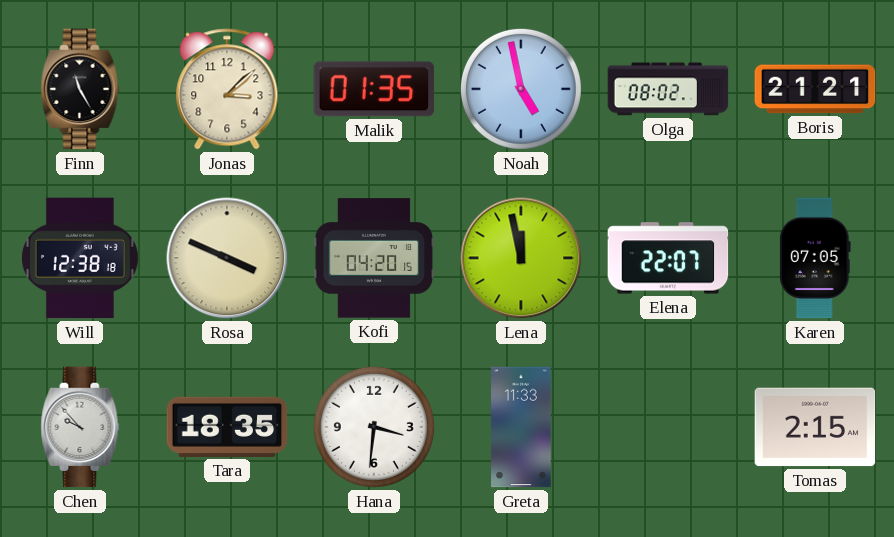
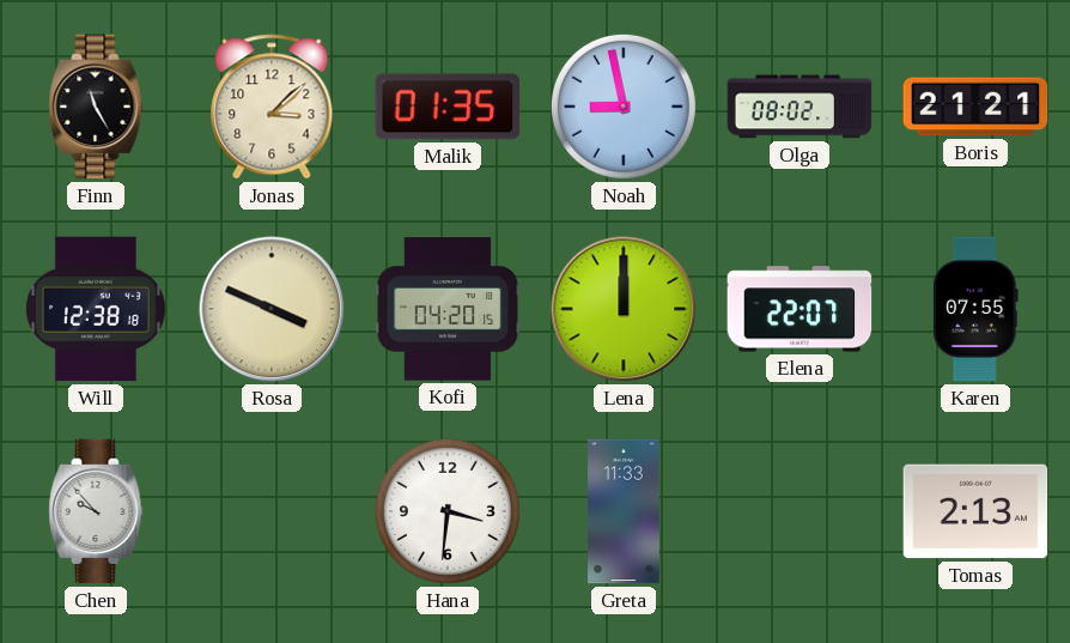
Noah: 4:58 -> 8:58 (624, 107)
Lena: 11:58 -> 12:00 (624, 309)
Karen: 07:05 -> 07:55 (975, 309)
Tara: 18:35 -> none (227, 427)
Tomas: 2:15 -> 2:13 (975, 511)
